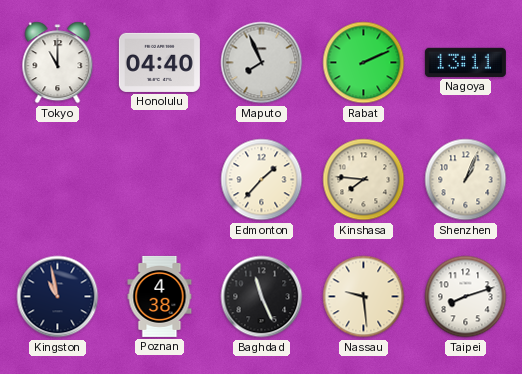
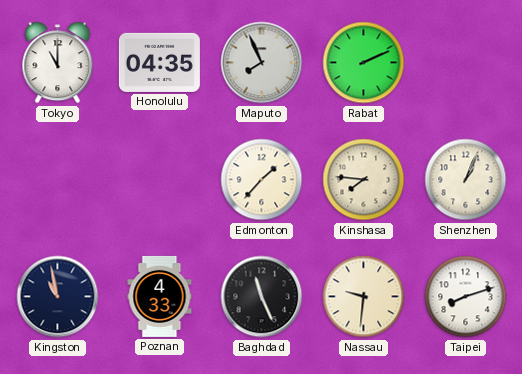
Honolulu: 04:40 -> 04:35 (159, 62)
Nagoya: 13:11 -> none (465, 62)
Poznan: 4:38 -> 4:33 (160, 296)
Nassau: 9:29 -> 9:31 (364, 297)
